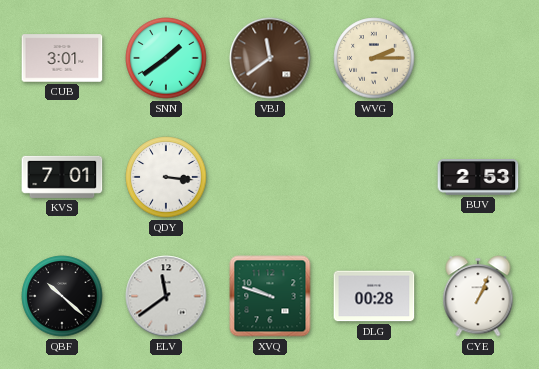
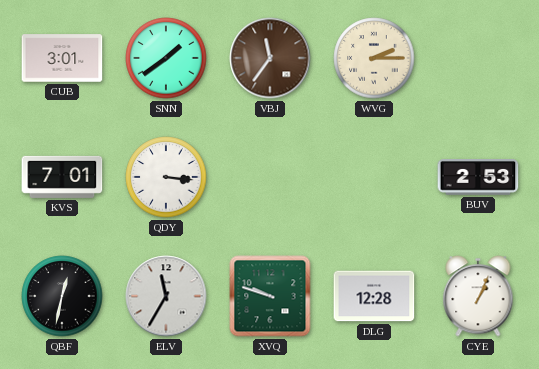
VBJ: 11:39 -> 11:36 (270, 58)
QBF: 10:22 -> 12:32 (62, 296)
ELV: 11:39 -> 11:35 (166, 296)
DLG: 00:28 -> 12:28 (374, 296)
